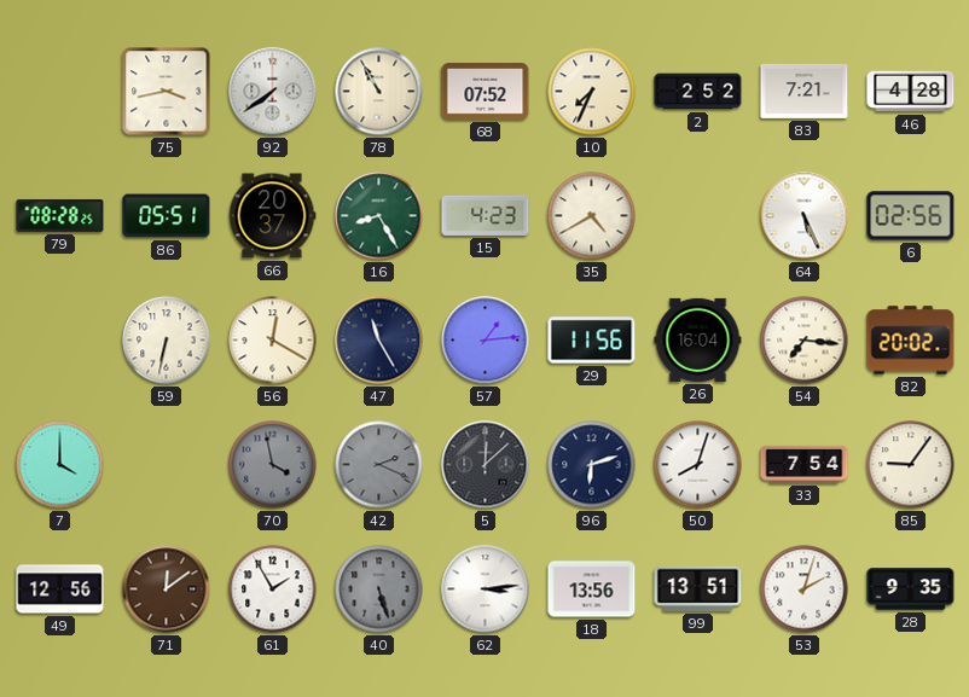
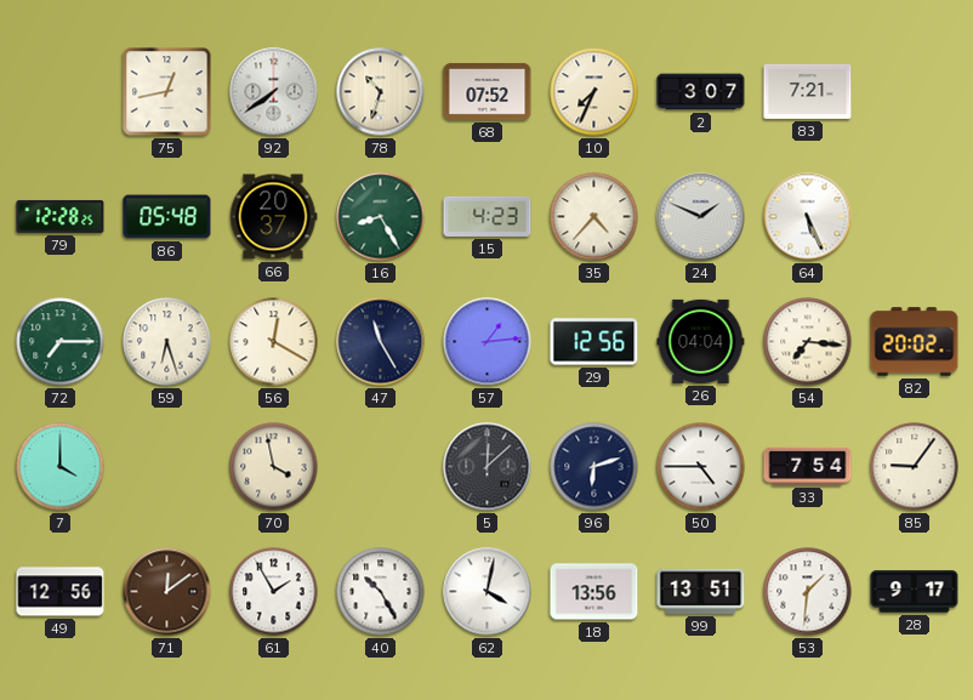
75: 3:43 -> 12:43 (167, 92)
78: 10:55 -> 10:33 (381, 92)
2: 2:52 -> 3:07 (701, 92)
46: 4:28 -> none (911, 92)
79: 08:28 -> 12:28 (61, 216)
86: 05:51 -> 05:48 (167, 217)
35: 4:40 -> 4:37 (594, 217)
24: none -> 1:49 (701, 217)
6: 02:56 -> none (911, 216)
72: none -> 7:15 (61, 342)
59: 6:32 -> 6:27 (167, 342)
29: 11:56 -> 12:56 (594, 342)
26: 16:04 -> 04:04 (701, 341)
70 dial: grey -> cream (274, 467)
42: 2:19 -> none (379, 465)
50: 8:03 -> 4:45 (701, 467)
40: 5:27 -> 10:25 (381, 592)
40 dial: grey -> white (381, 592)
62: 3:14 -> 4:02 (488, 592)
53: 2:03 -> 1:31 (808, 592)
28: 9:35 -> 9:17 (915, 592)
